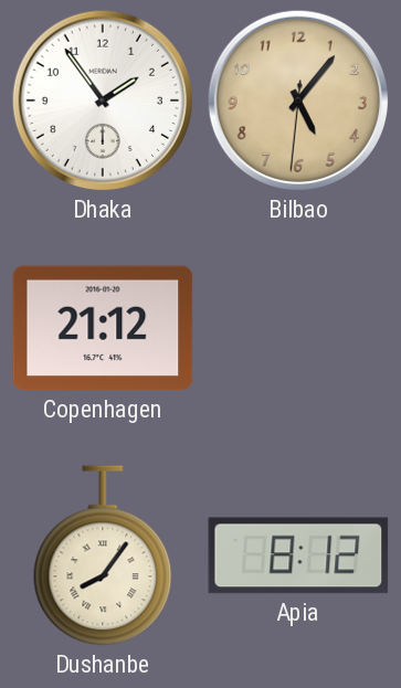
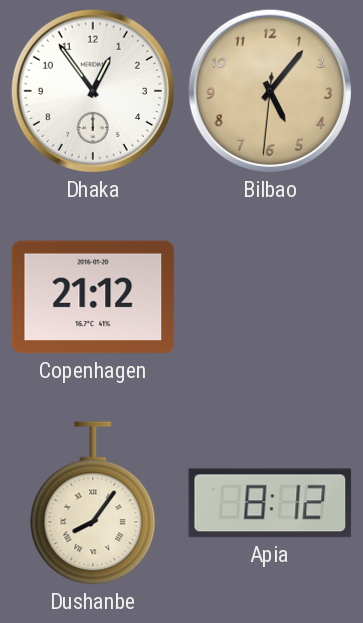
Dhaka: 1:54 -> 12:54 (93, 91)
